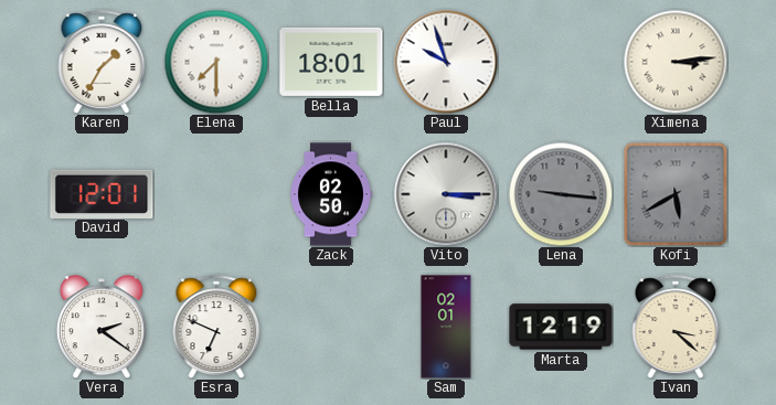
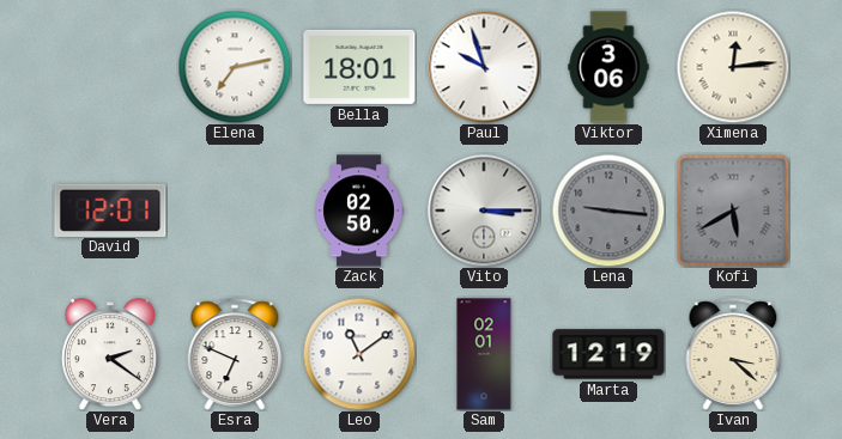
Karen: 1:35 -> none (102, 62)
Elena: 7:30 -> 7:13 (235, 67)
Viktor: none -> 3:06 (608, 67)
Ximena: 3:14 -> 12:14 (733, 67)
Leo: none -> 11:09 (359, 354)
